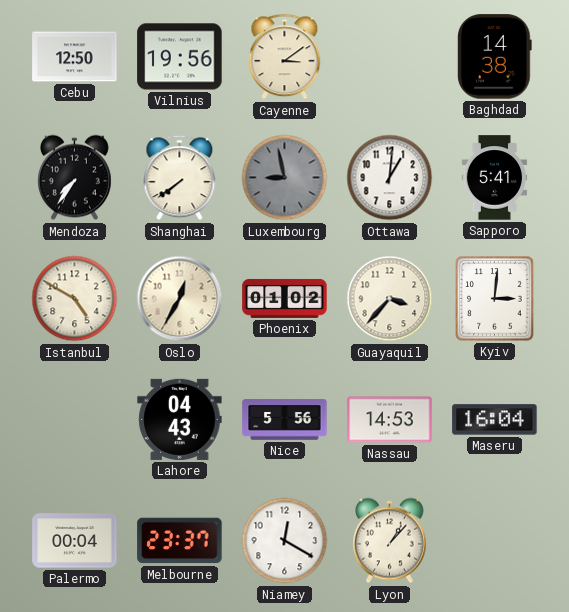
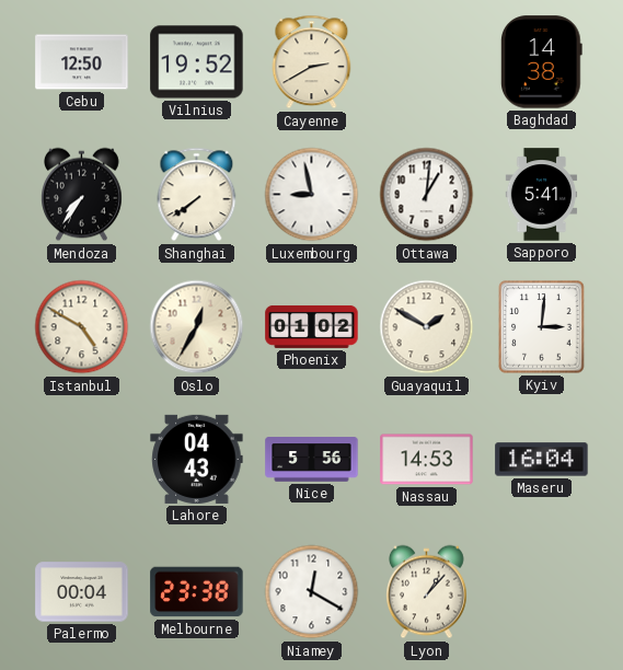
Vilnius: 19:56 -> 19:52 (197, 62)
Cayenne: 3:09 -> 2:40 (312, 62)
Luxembourg dial: grey -> white (312, 195)
Guayaquil: 3:37 -> 1:50 (427, 327)
Melbourne: 23:37 -> 23:38 (197, 592)
